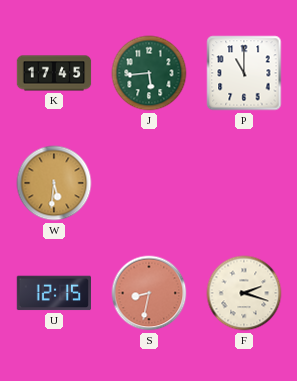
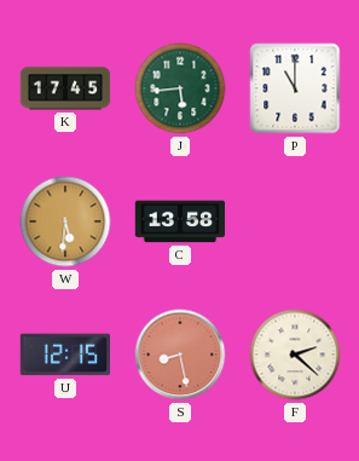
C: none -> 13:58 (180, 221)
S: 8:32 -> 8:28 (180, 355)
F: 2:18 -> 2:22 (295, 355)
